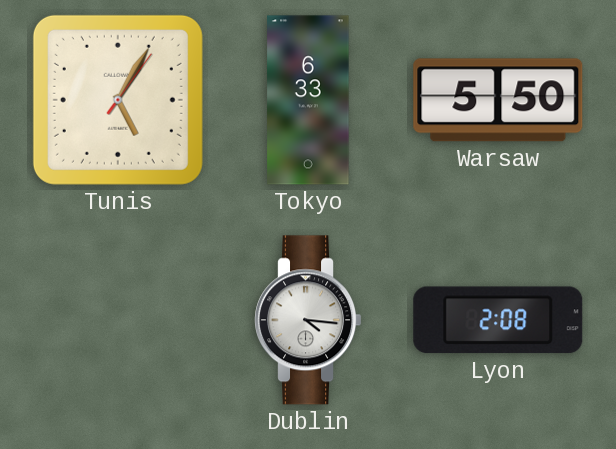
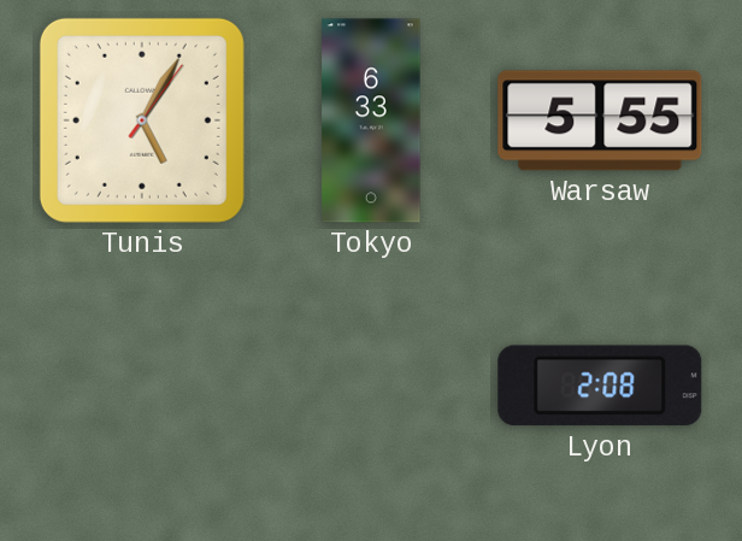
Warsaw: 5:50 -> 5:55 (600, 120)
Dublin: 4:16 -> none (308, 320)
